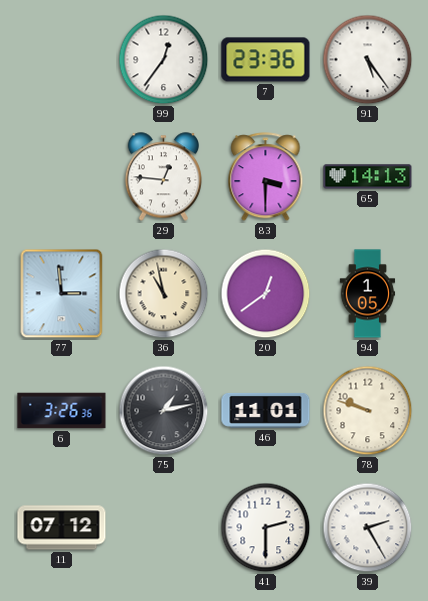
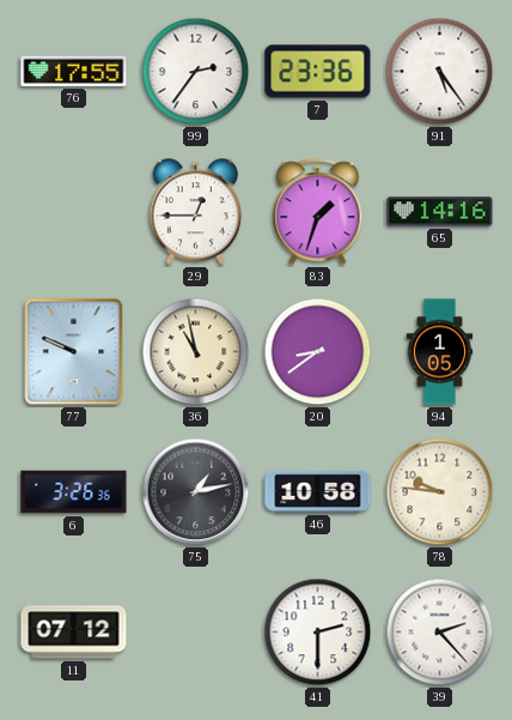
76: none -> 17:55 (74, 71)
99: 12:36 -> 2:36 (196, 72)
29: 12:46 -> 12:45 (196, 212)
83: 3:30 -> 1:33 (318, 212)
65: 14:13 -> 14:16 (440, 212)
77: 2:59 -> 9:49 (74, 352)
20: 12:39 -> 8:39 (318, 352)
46: 11:01 -> 10:58 (318, 491)
78: 9:48 -> 9:46 (440, 492)
39: 2:25 -> 2:23 (440, 633)
